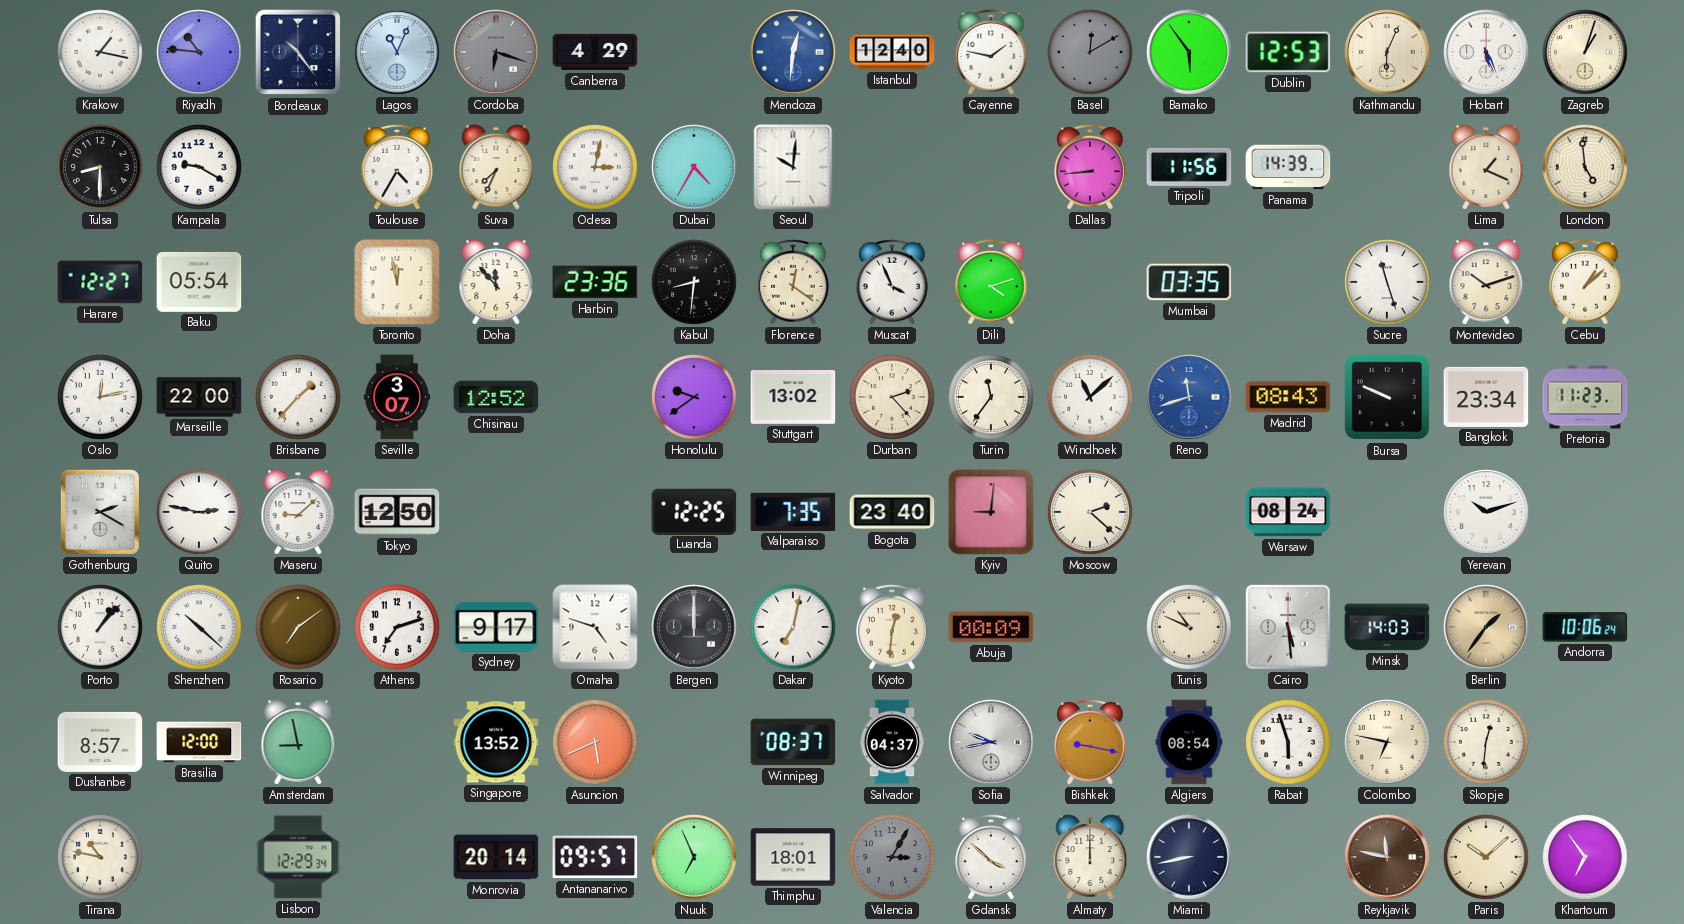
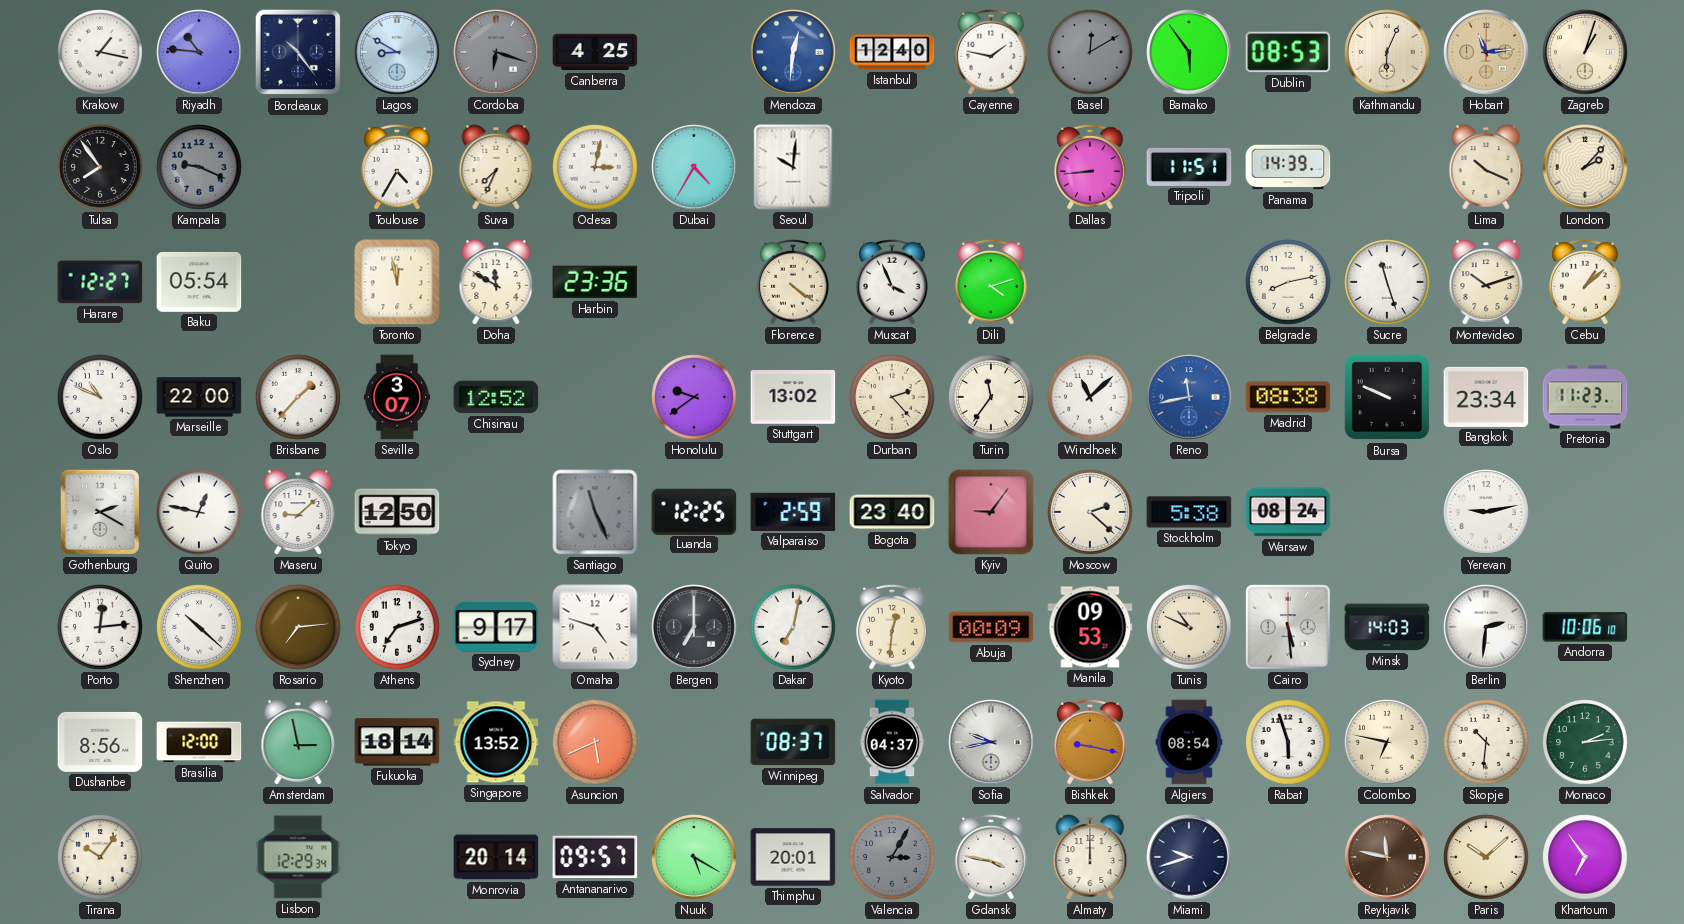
Lagos: 11:04 -> 8:50 (397, 52)
Canberra: 4:29 -> 4:25 (595, 52)
Dublin: 12:53 -> 08:53 (1288, 52)
Hobart: 5:26 -> 11:14 (1486, 52)
Hobart dial: white -> champagne (1486, 52)
Tulsa: 8:30 -> 7:54 (100, 167)
Kampala: 9:20 -> 9:19 (199, 167)
Kampala dial: white -> grey (199, 167)
Tripoli: 11:56 -> 11:51 (1189, 167)
Lima: 1:19 -> 10:19 (1486, 167)
London: 4:59 -> 2:07 (1585, 167)
Doha: 11:53 -> 11:50 (496, 282)
Kabul: 8:31 -> none (694, 282)
Florence: 12:21 -> 4:21 (793, 282)
Mumbai: 03:35 -> none (1189, 282)
Belgrade: none -> 8:13 (1288, 282)
Oslo: 12:13 -> 10:49 (100, 397)
Reno: 11:42 -> 11:43 (1189, 397)
Madrid: 08:43 -> 08:38 (1288, 397)
Quito: 2:47 -> 12:47 (199, 512)
Santiago: none -> 11:26 (595, 512)
Valparaiso: 7:35 -> 2:59 (793, 512)
Kyiv: 9:01 -> 9:06 (991, 512)
Stockholm: none -> 5:38 (1189, 512)
Yerevan: 10:12 -> 9:13 (1486, 512)
Porto: 1:07 -> 12:14 (100, 627)
Rosario: 7:09 -> 7:14 (298, 627)
Bergen: 12:00 -> 7:00 (694, 627)
Manila: none -> 09:53 (1090, 627)
Berlin: 1:36 -> 2:31 (1486, 627)
Berlin dial: champagne -> white (1486, 627)
Andorra: 10:06:24 -> 10:06:10 (1585, 627)
Dushanbe: 8:57 -> 8:56 (100, 742)
Amsterdam: 8:58 -> 2:58 (298, 742)
Fukuoka: none -> 18:14 (397, 742)
Skopje: 12:31 -> 10:31 (1486, 742)
Monaco: none -> 2:14 (1585, 742)
Tirana: 10:47 -> 10:06 (100, 857)
Nuuk: 6:56 -> 5:20 (694, 857)
Thimphu: 18:01 -> 20:01 (793, 857)
Gdansk: 3:52 -> 3:47 (991, 857)
Miami: 8:43 -> 9:42 (1189, 857)
